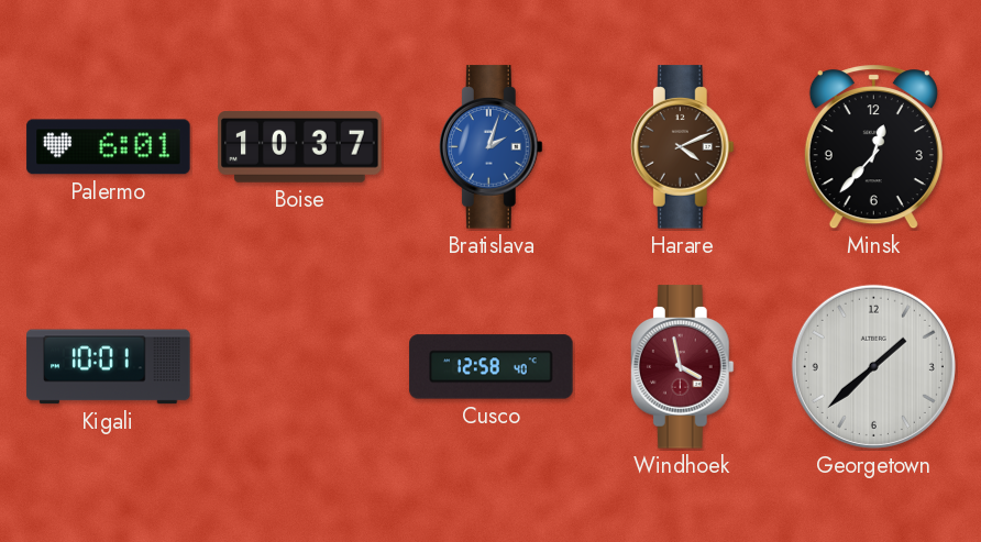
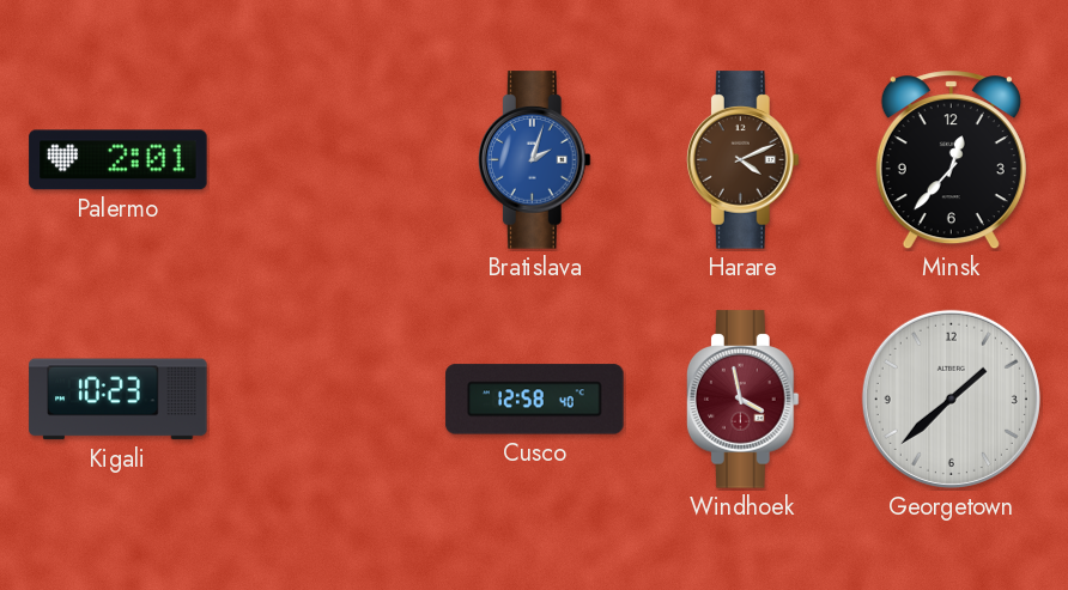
Palermo: 6:01 -> 2:01 (119, 160)
Boise: 10:37 -> none (300, 146)
Kigali: 10:01 -> 10:23 (119, 400)
